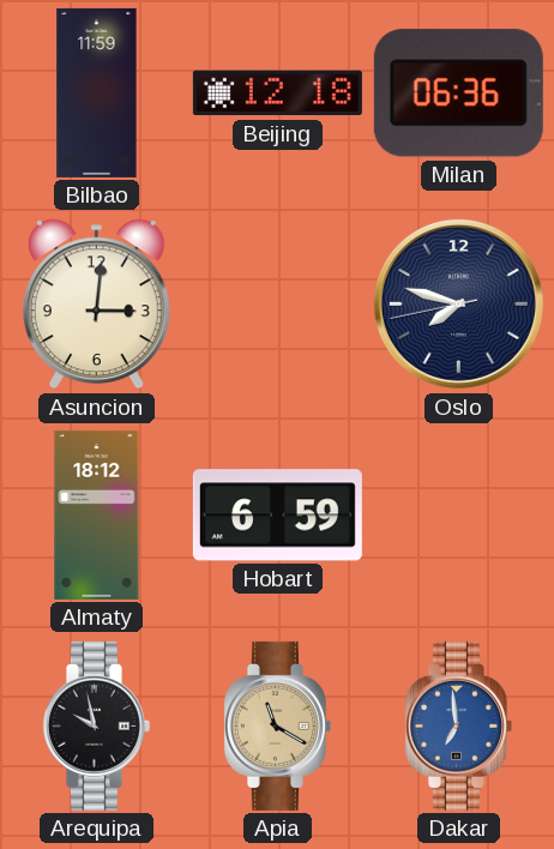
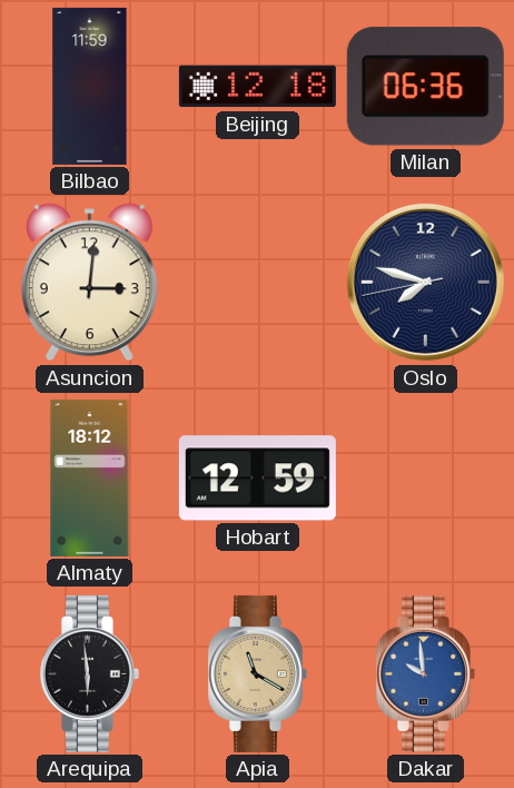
Hobart: 6:59 -> 12:59 (257, 479)
Arequipa: 9:58 -> 5:59 (89, 673)
Dakar: 6:59 -> 9:59 (425, 673)
